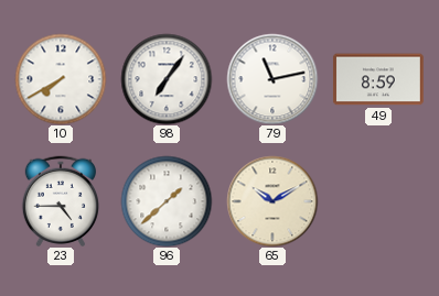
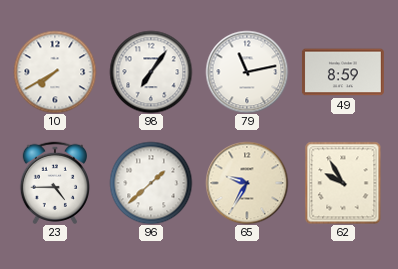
65: 10:10 -> 9:35 (247, 183)
62: none -> 9:55 (343, 183)
